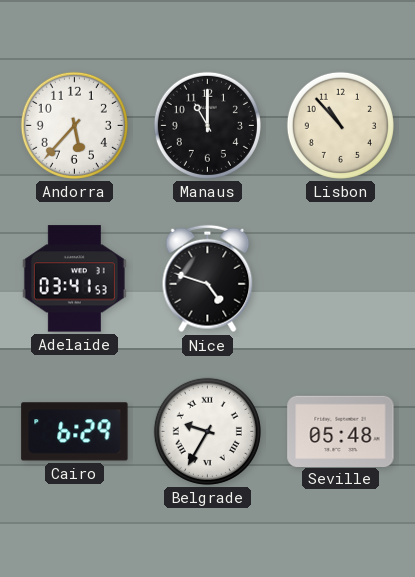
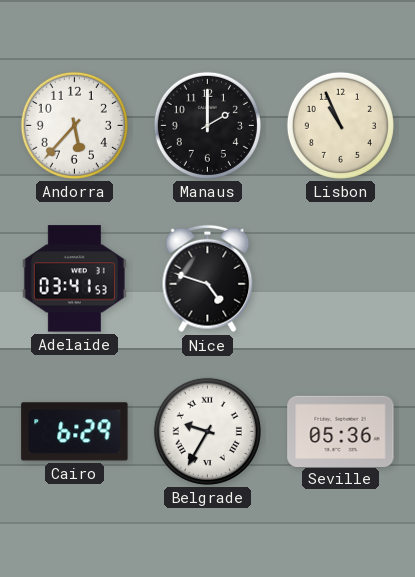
Manaus: 11:00 -> 2:00 (207, 125)
Lisbon: 10:53 -> 10:56 (340, 125)
Seville: 05:48 -> 05:36 (341, 431)
